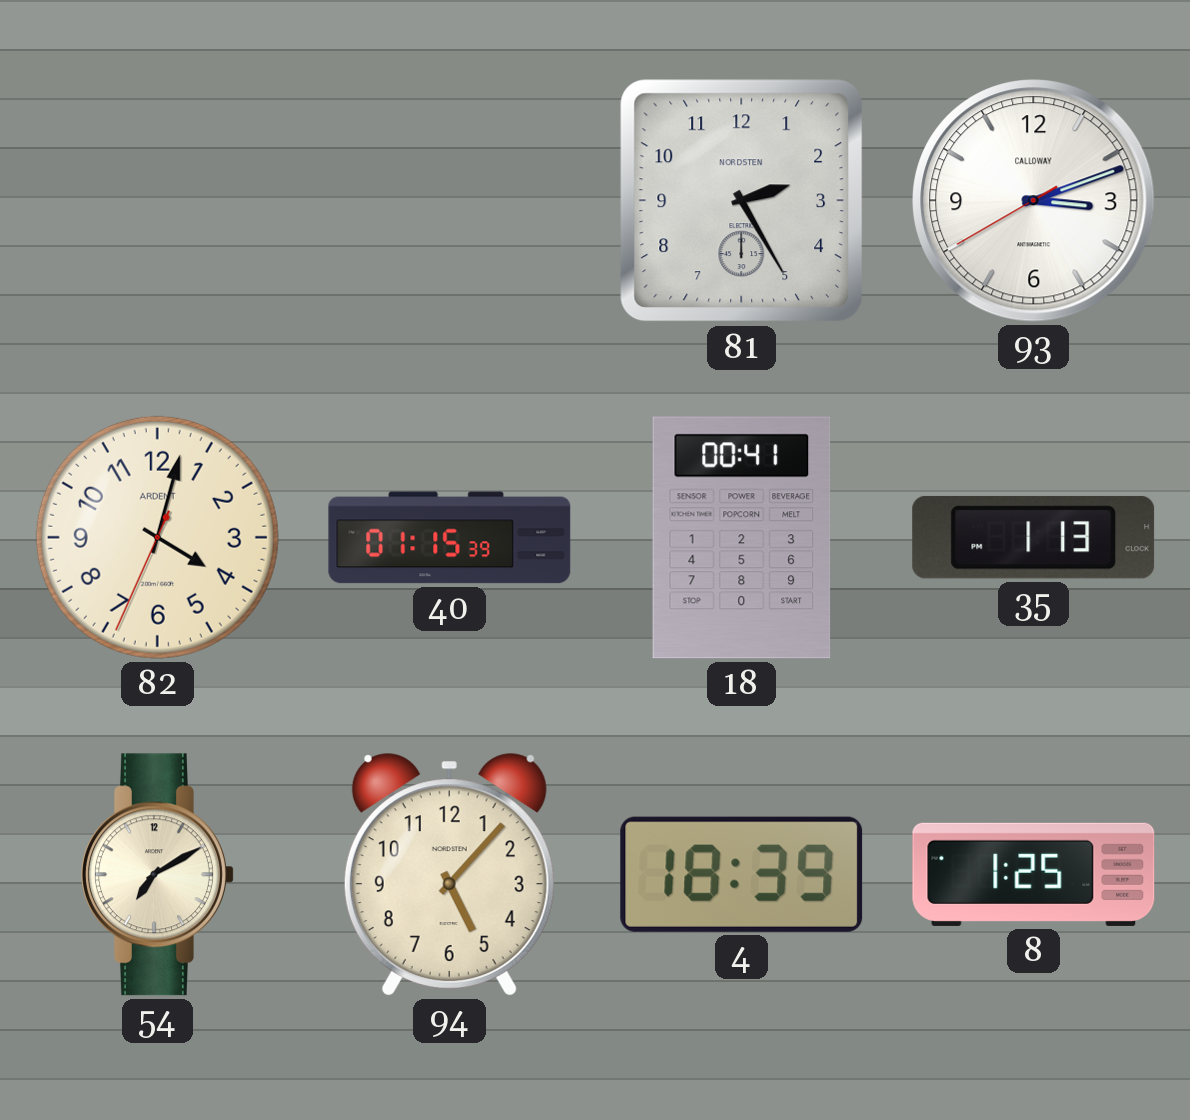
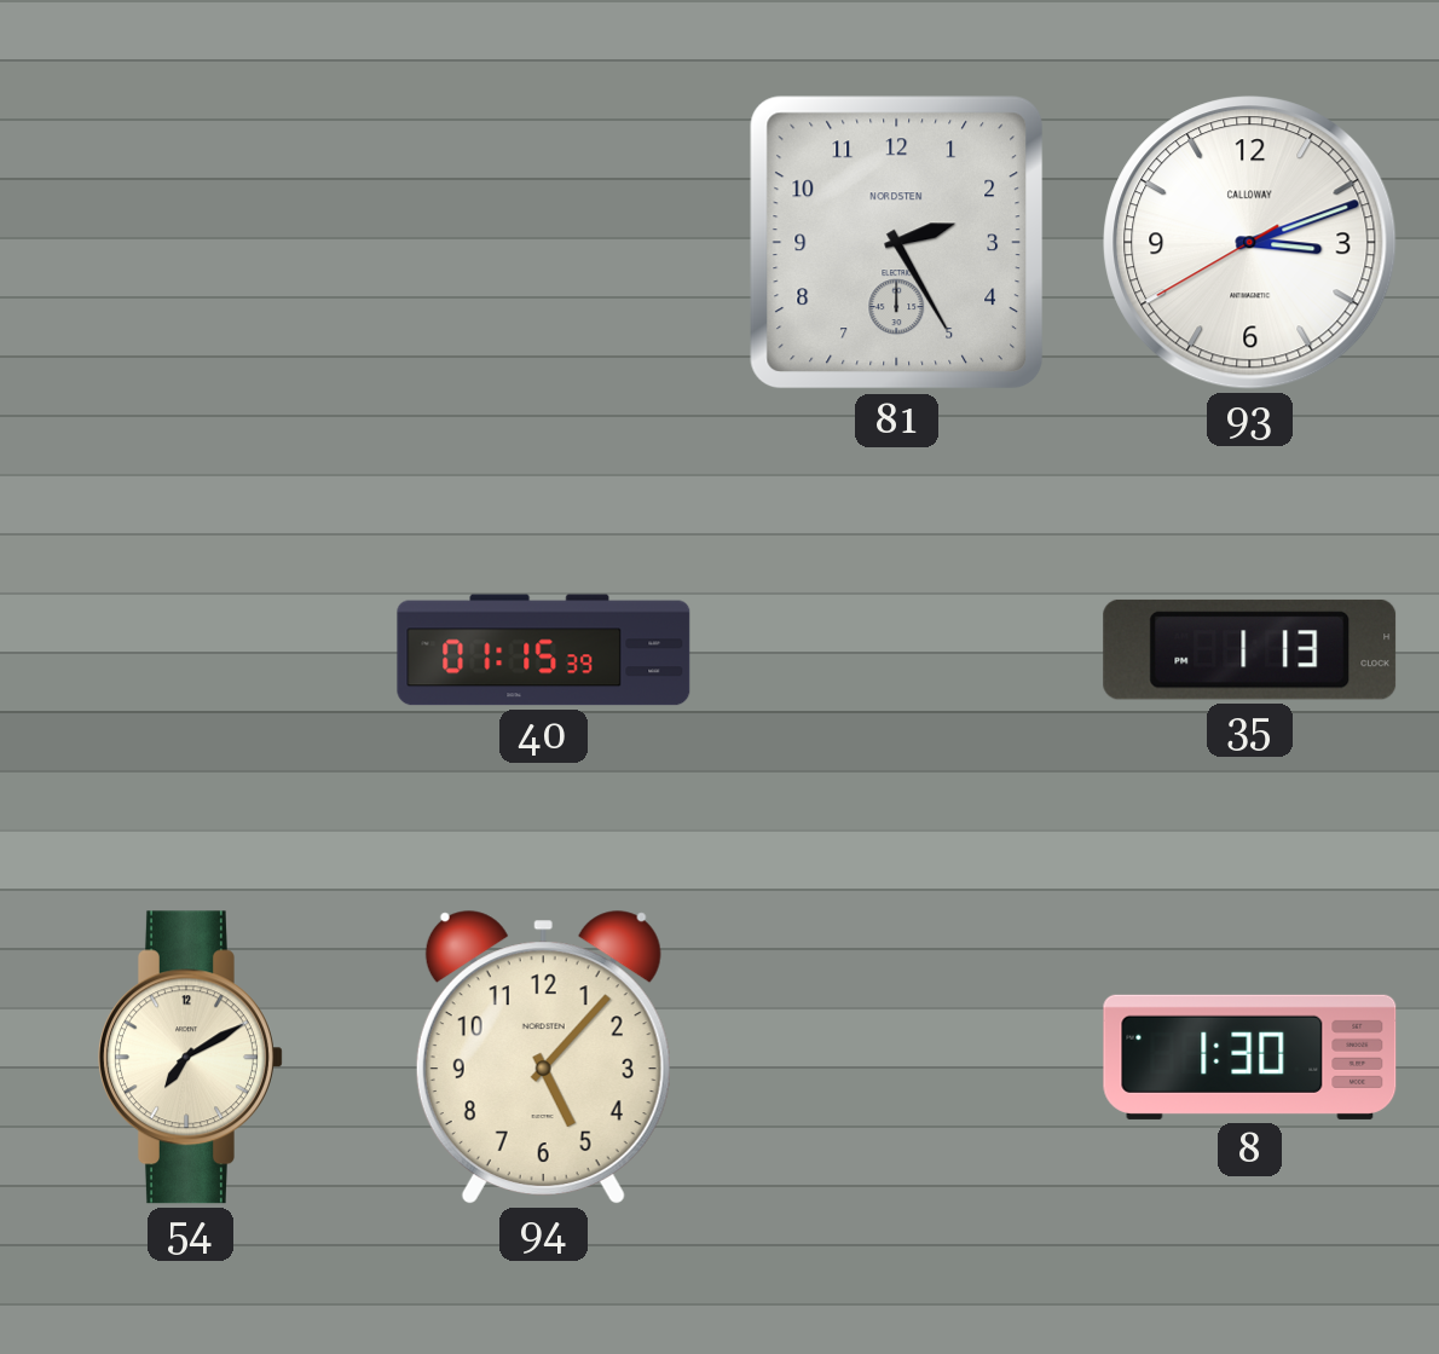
82: 4:02 -> none (157, 537)
18: 00:41 -> none (742, 538)
4: 18:39 -> none (742, 874)
8: 1:25 -> 1:30 (1250, 1057)
